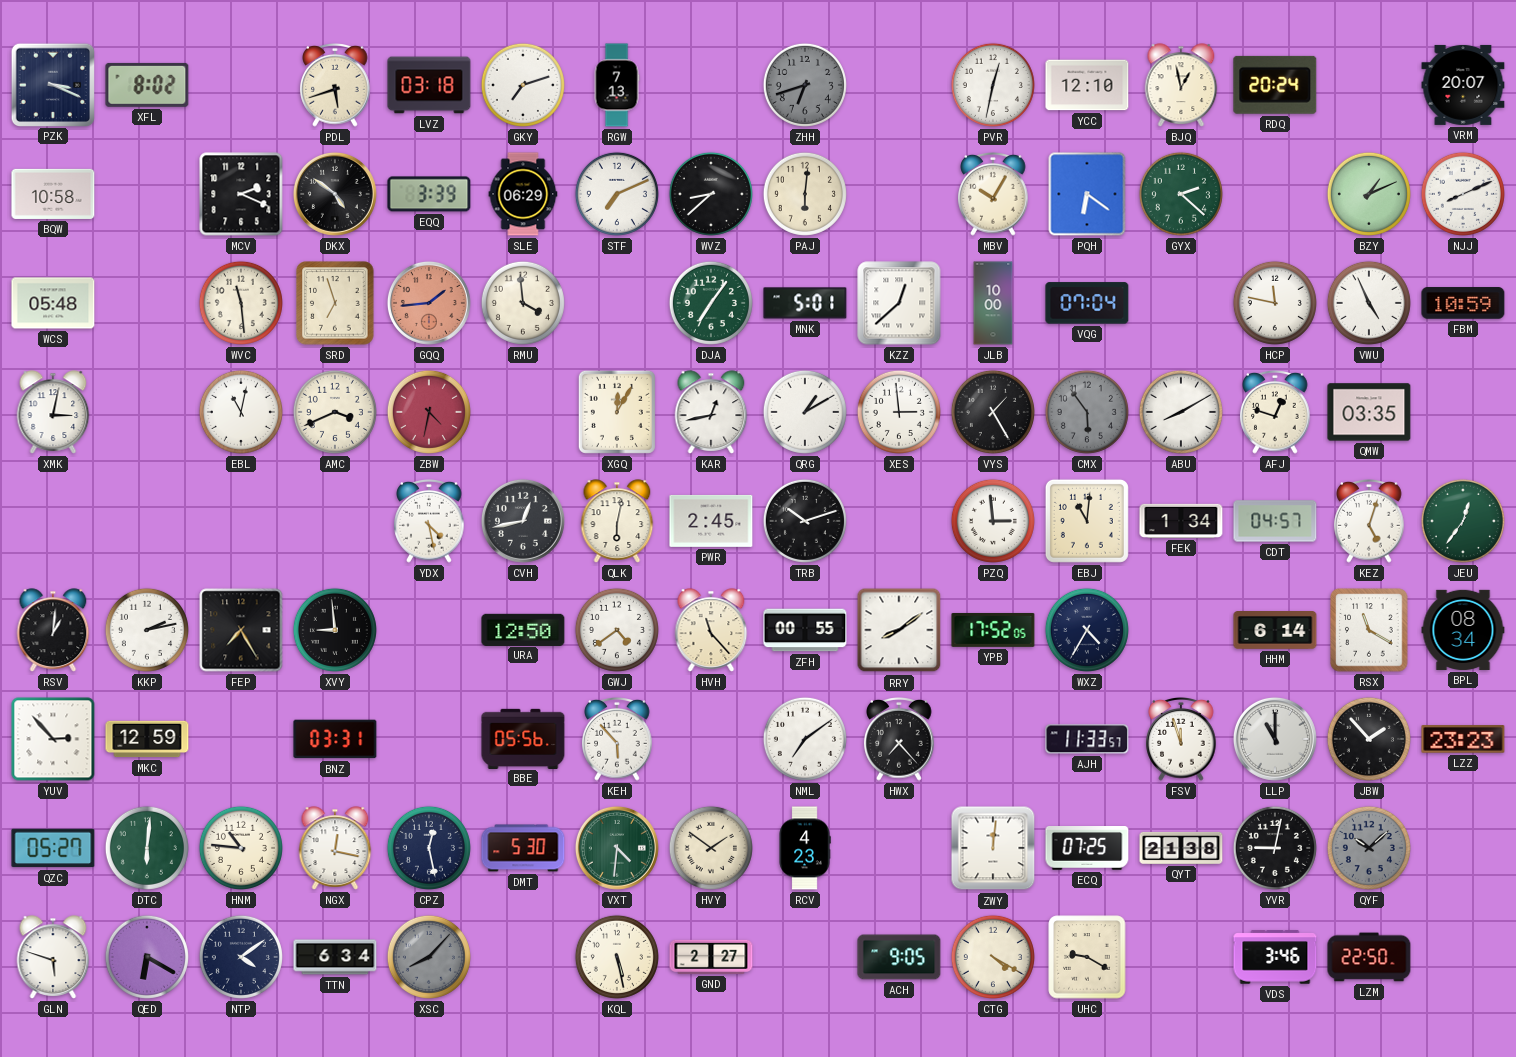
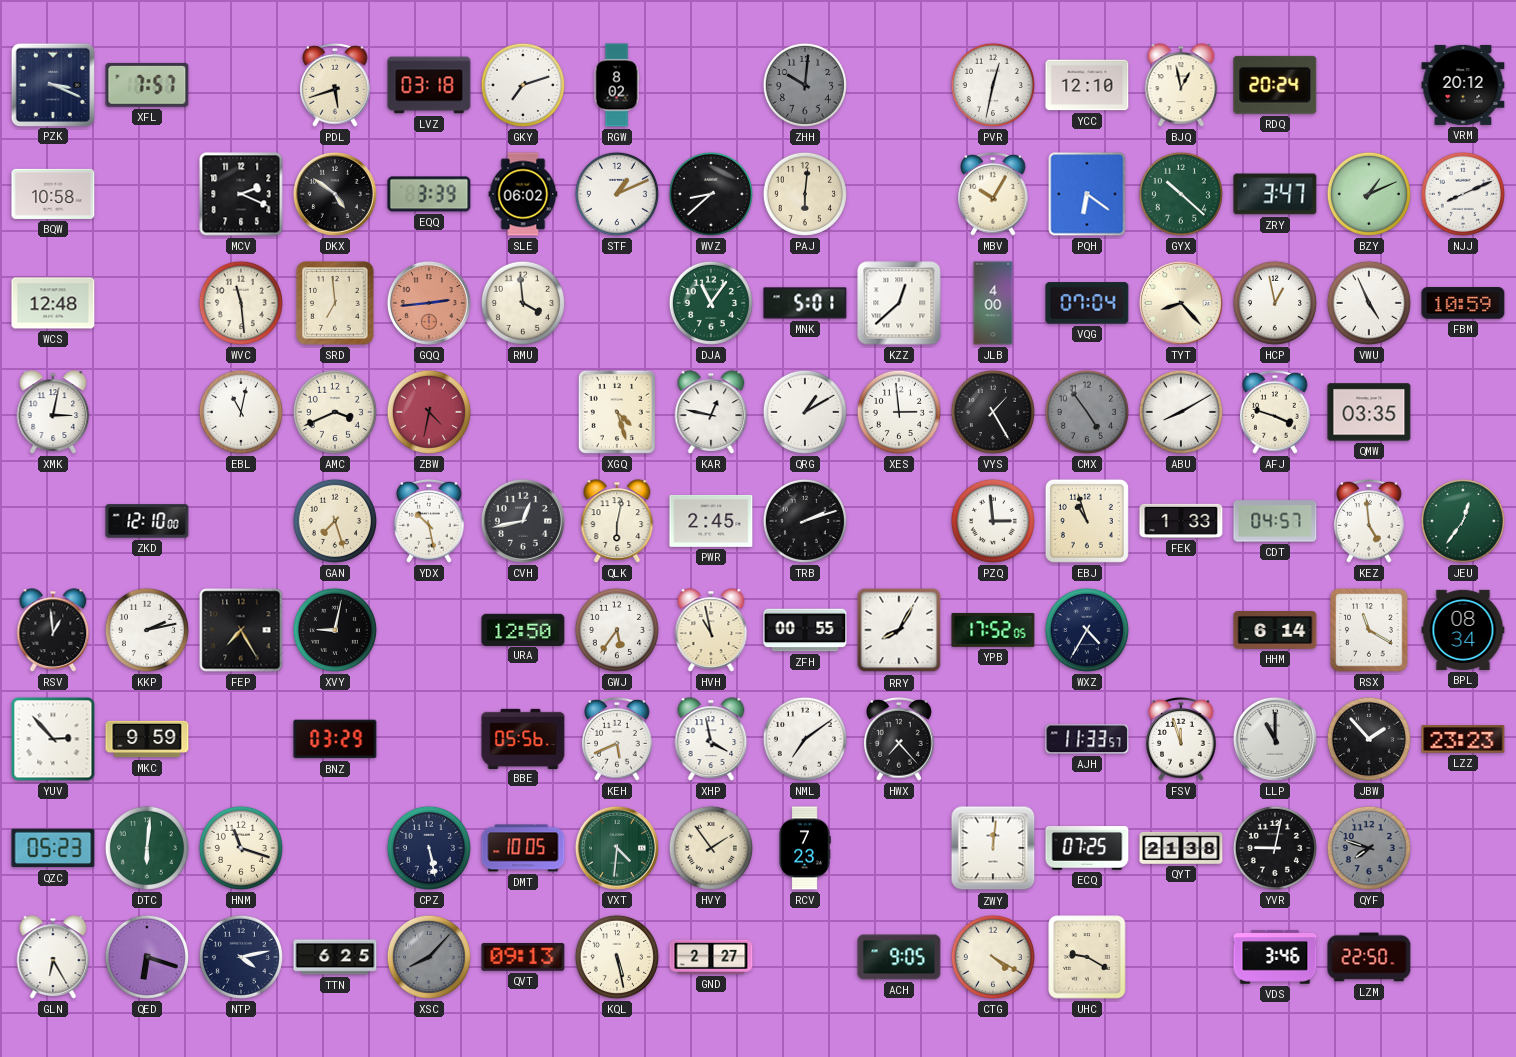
XFL: 8:02 -> 7:57 (147, 85)
RGW: 7:13 -> 8:02 (617, 85)
ZHH: 6:42 -> 10:01 (805, 85)
VRM: 20:07 -> 20:12 (1463, 85)
SLE: 06:29 -> 06:02 (523, 194)
STF: 7:11 -> 1:11 (617, 194)
GYX: 2:22 -> 10:22 (1181, 194)
ZRY: none -> 3:47 (1275, 194)
WCS: 05:48 -> 12:48 (53, 303)
SRD: 6:57 -> 6:59 (335, 303)
GQQ: 1:44 -> 2:44 (429, 303)
DJA: 7:06 -> 11:06 (711, 303)
JLB: 10:00 -> 4:00 (993, 303)
TYT: none -> 8:23 (1181, 303)
HCP: 11:47 -> 12:58 (1275, 303)
XGQ: 12:05 -> 4:27 (617, 412)
KAR: 12:43 -> 12:47 (711, 412)
CMX: 5:54 -> 4:54 (1087, 412)
AFJ: 12:48 -> 3:48 (1275, 413)
ZKD: none -> 12:10 (147, 521)
GAN: none -> 7:27 (335, 521)
YDX: 4:28 -> 10:28 (429, 522)
TRB: 10:12 -> 2:12 (805, 521)
EBJ: 11:01 -> 10:57 (1087, 521)
FEK: 1:34 -> 1:33 (1181, 521)
KEZ: 5:03 -> 4:59 (1369, 522)
RSV: 1:01 -> 12:59 (53, 630)
XVY: 8:59 -> 9:02 (335, 630)
GWJ: 4:39 -> 5:36 (617, 630)
HVH: 11:23 -> 10:58 (711, 630)
RRY: 8:09 -> 8:05 (899, 630)
MKC: 12:59 -> 9:59 (147, 739)
BNZ: 03:31 -> 03:29 (335, 739)
KEH: 5:53 -> 5:41 (617, 740)
XHP: none -> 3:58 (711, 739)
QZC: 05:27 -> 05:23 (53, 848)
HNM: 10:46 -> 11:18 (241, 848)
NGX: 12:17 -> none (335, 848)
CPZ: 12:28 -> 5:28 (429, 848)
DMT: 5:30 -> 10:05 (523, 848)
HVY: 1:51 -> 1:54 (711, 848)
RCV: 4:23 -> 7:23 (805, 848)
QYF: 10:08 -> 7:48 (1369, 848)
GLN: 5:48 -> 6:25 (53, 957)
QED: 6:20 -> 6:18 (147, 957)
NTP: 4:09 -> 4:13 (241, 957)
TTN: 6:34 -> 6:25 (335, 957)
QVT: none -> 09:13 (523, 958)
